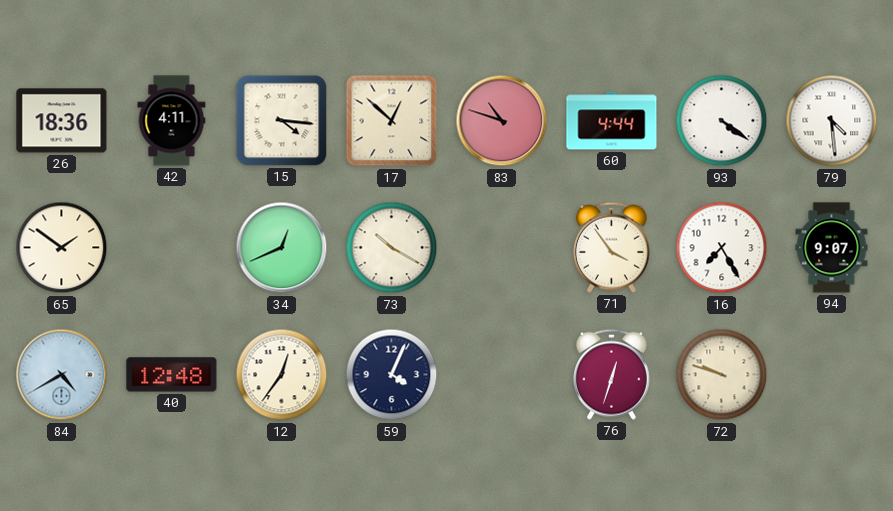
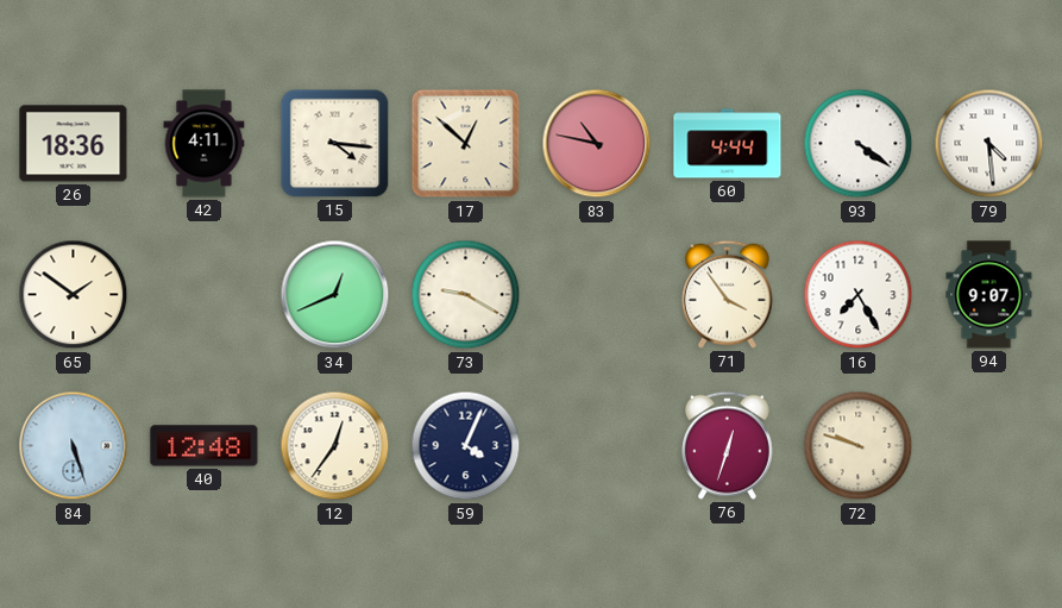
83: 10:48 -> 10:47 (597, 144)
73: 10:20 -> 9:20 (466, 295)
84: 4:40 -> 5:27 (74, 446)
